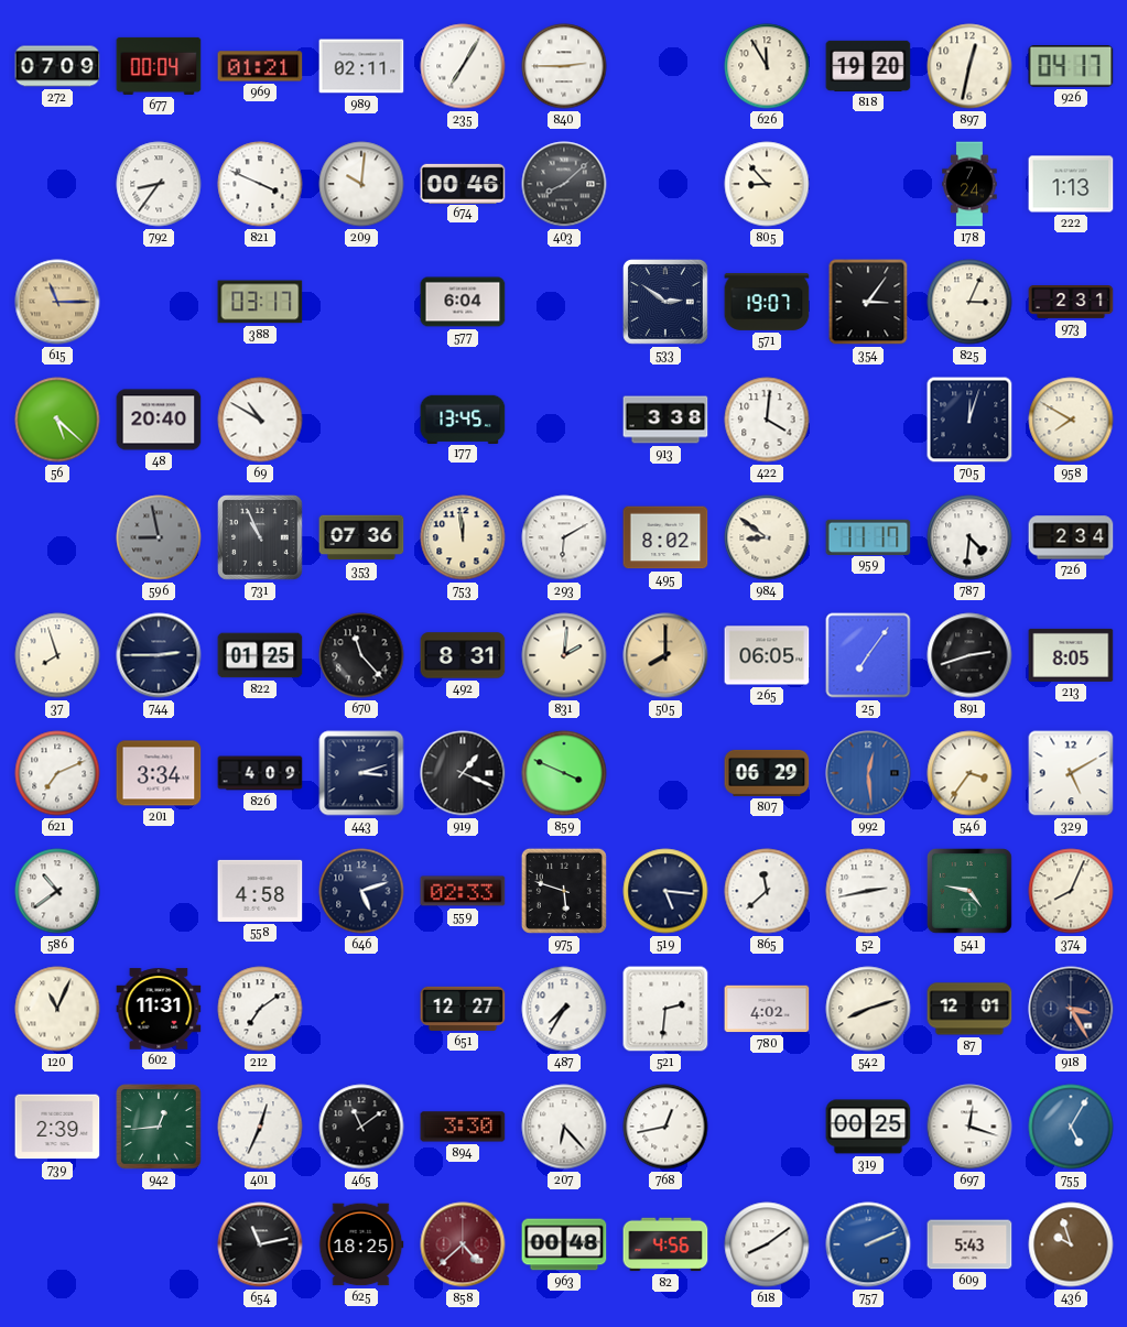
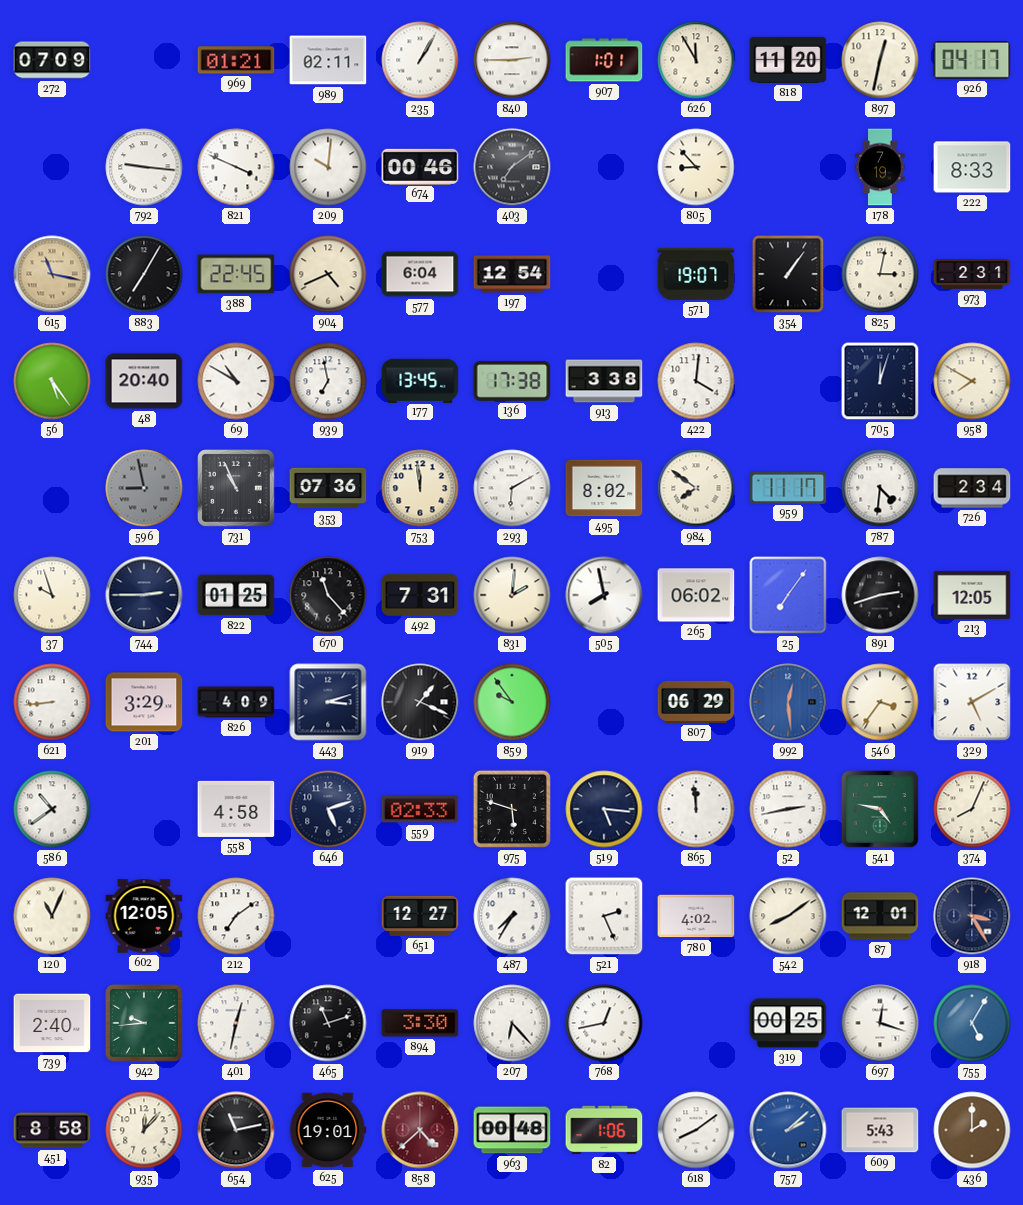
677: 00:04 -> none (159, 66)
235: 7:05 -> 1:05 (420, 60)
907: none -> 1:01 (604, 60)
818: 19:20 -> 11:20 (788, 60)
792: 8:36 -> 9:16 (144, 167)
403: 8:08 -> 7:09 (512, 167)
178: 7:24 -> 7:19 (880, 167)
222: 1:13 -> 8:33 (972, 167)
615: 11:15 -> 11:17 (52, 274)
883: none -> 7:05 (144, 274)
388: 03:17 -> 22:45 (236, 274)
904: none -> 4:41 (328, 274)
197: none -> 12:54 (512, 274)
533: 2:51 -> none (667, 303)
354: 3:06 -> 1:06 (788, 274)
825: 3:04 -> 3:02 (880, 274)
56: 5:22 -> 5:24 (52, 381)
939: none -> 6:58 (328, 381)
136: none -> 17:38 (512, 382)
984: 8:51 -> 7:51 (696, 488)
37: 7:57 -> 9:57 (52, 595)
492: 8:31 -> 7:31 (420, 595)
505: 8:00 -> 7:58 (604, 595)
505 dial: champagne -> white (604, 595)
265: 06:05 -> 06:02 (696, 595)
213: 8:05 -> 12:05 (972, 595)
621: 7:11 -> 8:44 (52, 702)
201: 3:34 -> 3:29 (144, 702)
859: 3:49 -> 9:54 (512, 702)
865: 11:38 -> 11:59 (696, 809)
602: 11:31 -> 12:05 (144, 916)
521: 2:31 -> 2:26 (604, 916)
542: 8:12 -> 8:09 (788, 916)
739: 2:39 -> 2:40 (52, 1023)
942: 12:44 -> 9:44 (144, 1023)
401: 12:34 -> 12:32 (236, 1023)
465: 11:09 -> 11:12 (328, 1023)
451: none -> 8:58 (52, 1130)
935: none -> 12:07 (144, 1130)
625: 18:25 -> 19:01 (328, 1130)
82: 4:56 -> 1:06 (604, 1130)
757: 2:11 -> 2:08 (788, 1130)
436: 9:57 -> 2:00 (972, 1130)
